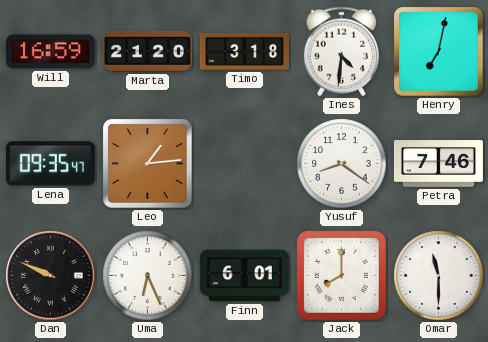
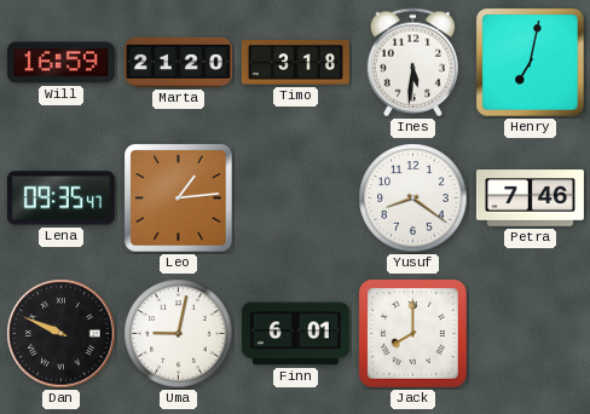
Ines: 4:31 -> 5:31 (412, 63)
Uma: 6:26 -> 9:02 (179, 334)
Omar: 11:30 -> none (439, 276)
